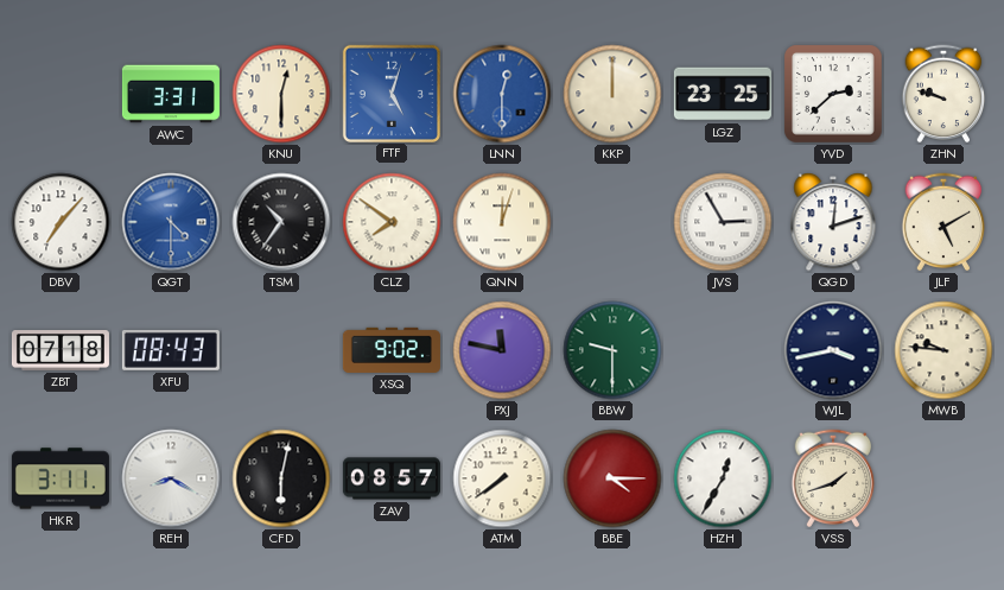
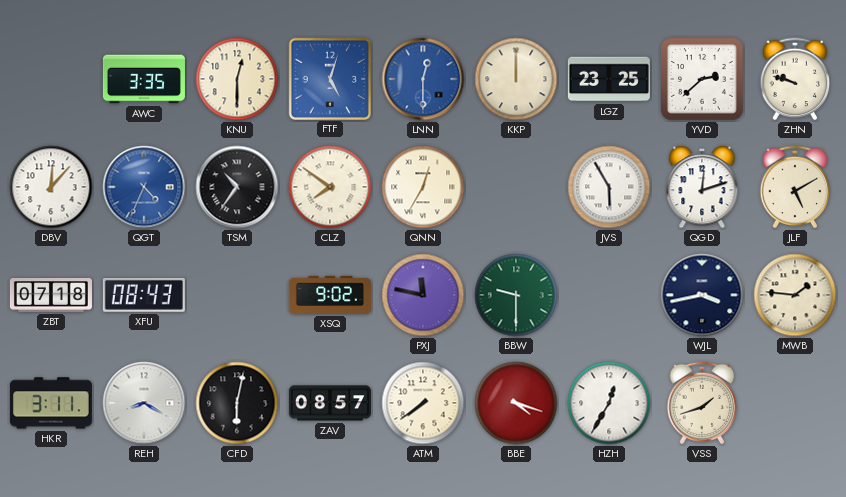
AWC: 3:31 -> 3:35 (144, 79)
DBV: 7:07 -> 12:07 (51, 187)
QGT: 4:30 -> 4:34 (144, 187)
QNN: 12:03 -> 12:35 (423, 187)
JVS: 2:55 -> 5:55 (609, 187)
MWB: 9:46 -> 1:46 (795, 295)
BBE: 4:15 -> 4:18 (516, 403)
